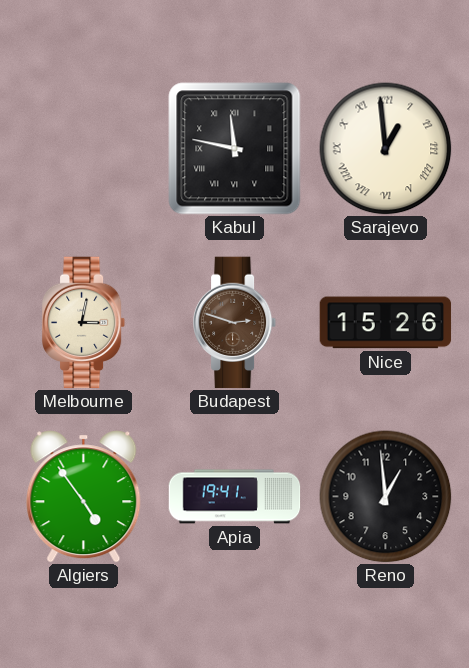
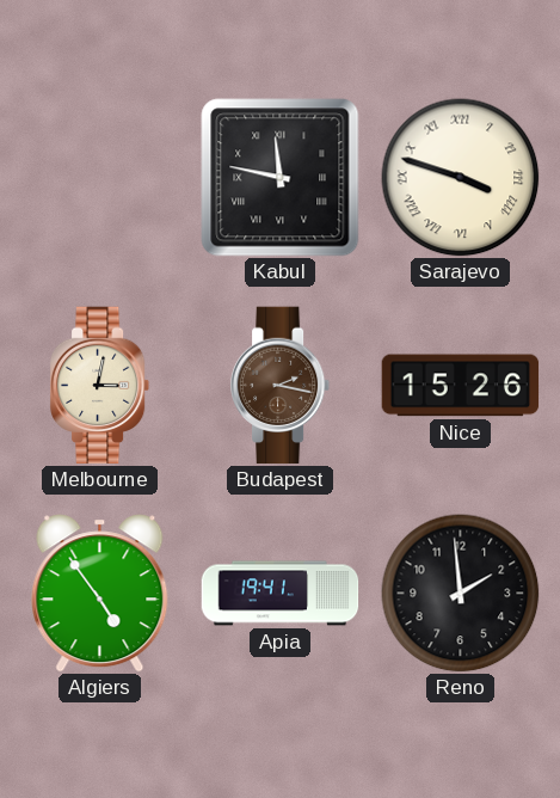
Sarajevo: 12:59 -> 3:48 (461, 178)
Budapest: 2:48 -> 2:17 (281, 386)
Reno: 12:59 -> 1:59 (461, 594)
